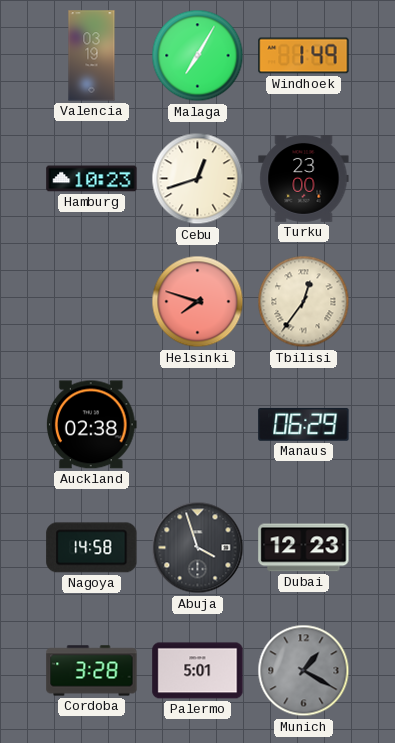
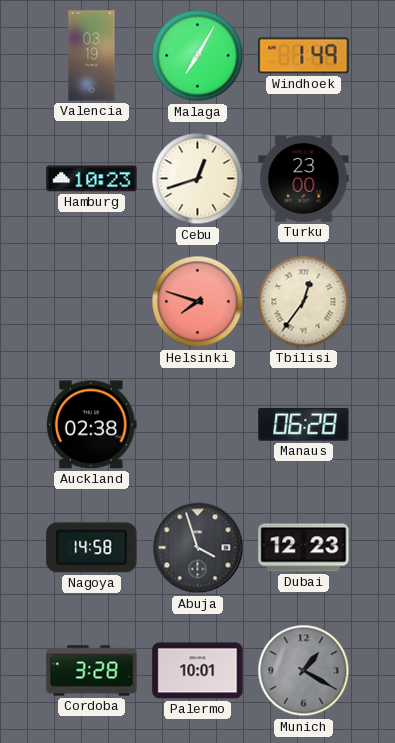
Manaus: 06:29 -> 06:28 (304, 424)
Palermo: 5:01 -> 10:01 (198, 671)
